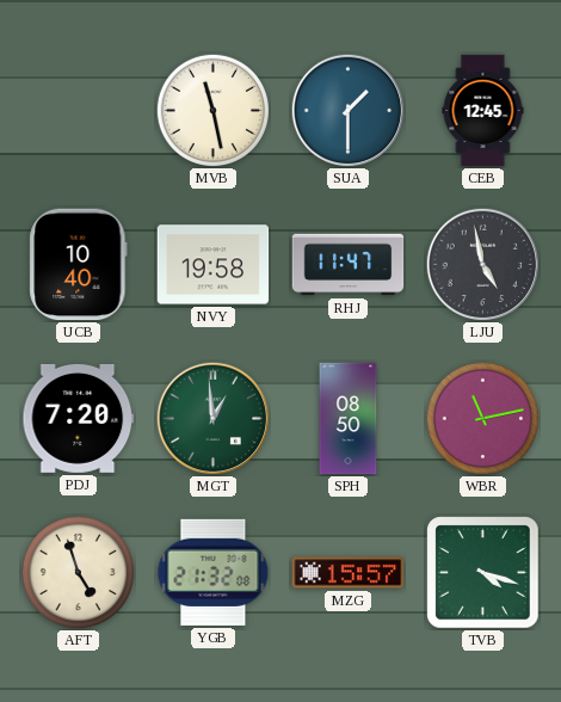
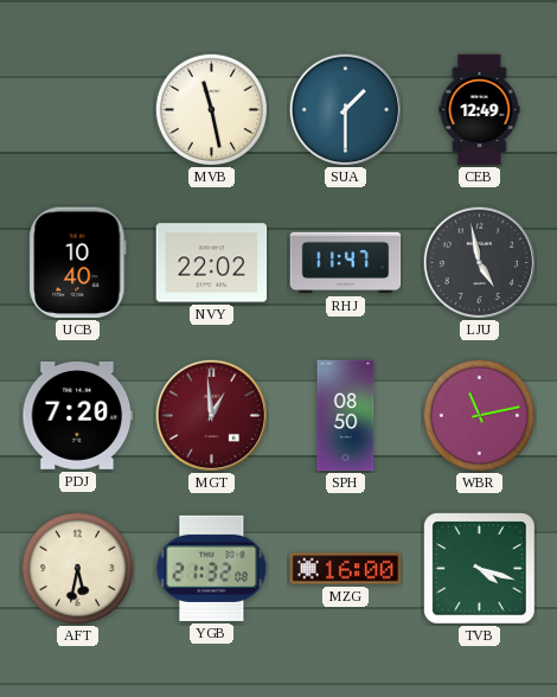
CEB: 12:45 -> 12:49 (480, 110)
NVY: 19:58 -> 22:02 (212, 263)
MGT dial: green -> burgundy (211, 415)
AFT: 4:57 -> 5:32 (77, 568)
MZG: 15:57 -> 16:00 (346, 569)
